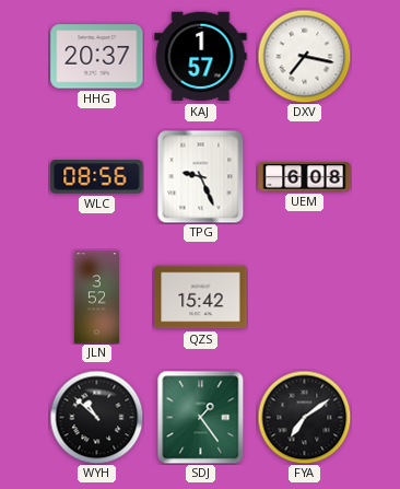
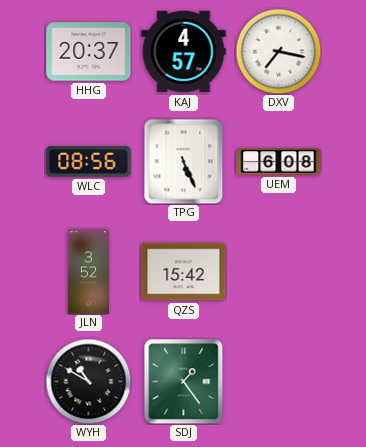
KAJ: 1:57 -> 4:57 (184, 52)
TPG: 9:26 -> 5:26 (184, 161)
WYH: 10:52 -> 10:50 (88, 381)
FYA: 7:09 -> none (304, 417)
